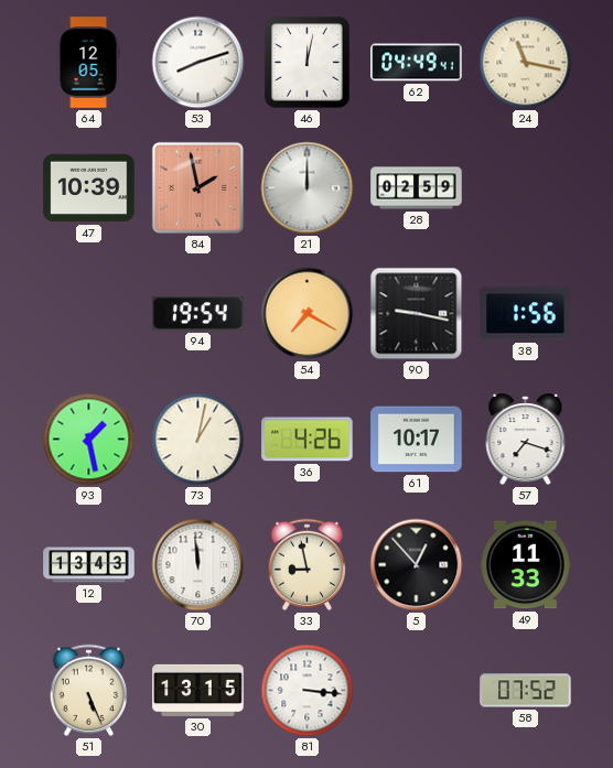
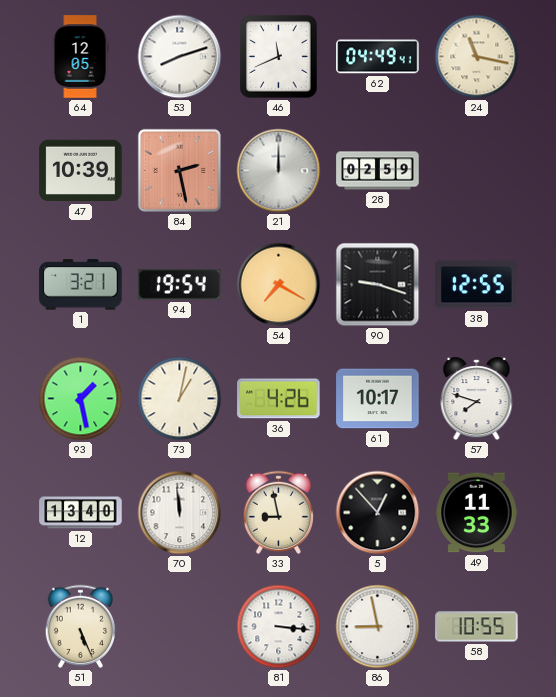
46: 12:02 -> 11:41 (279, 57)
84: 1:58 -> 2:28 (179, 170)
1: none -> 3:21 (81, 285)
90: 9:17 -> 9:18 (378, 285)
38: 1:56 -> 12:55 (477, 285)
57: 7:18 -> 7:48 (477, 399)
12: 13:43 -> 13:40 (81, 513)
30: 13:15 -> none (198, 690)
86: none -> 8:58 (378, 627)
58: 07:52 -> 10:55 (477, 627)
